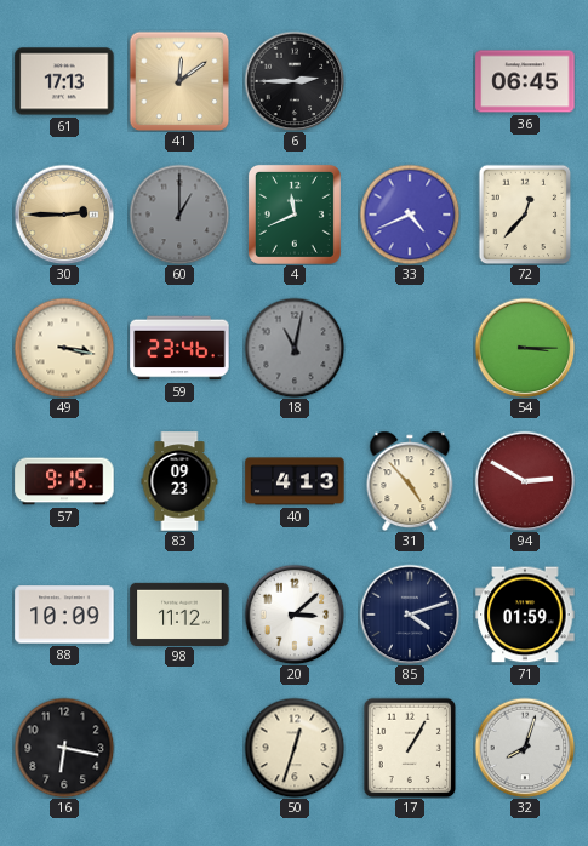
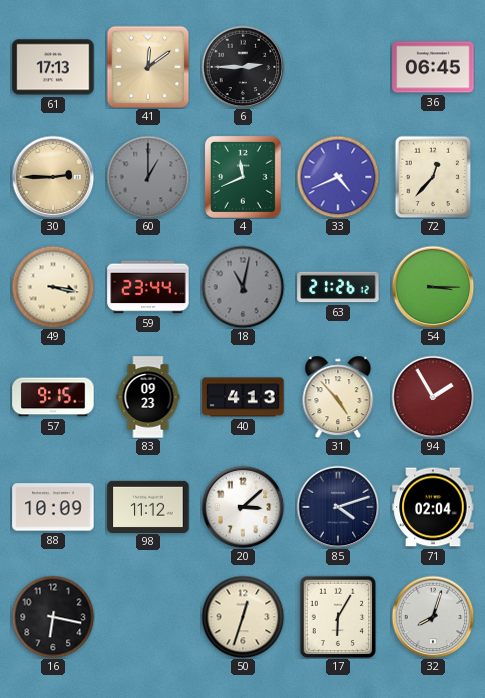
59: 23:46 -> 23:44 (148, 287)
63: none -> 21:26 (338, 287)
94: 2:50 -> 1:55 (433, 397)
71: 01:59 -> 02:04 (433, 507)
17: 1:05 -> 6:05 (338, 617)
